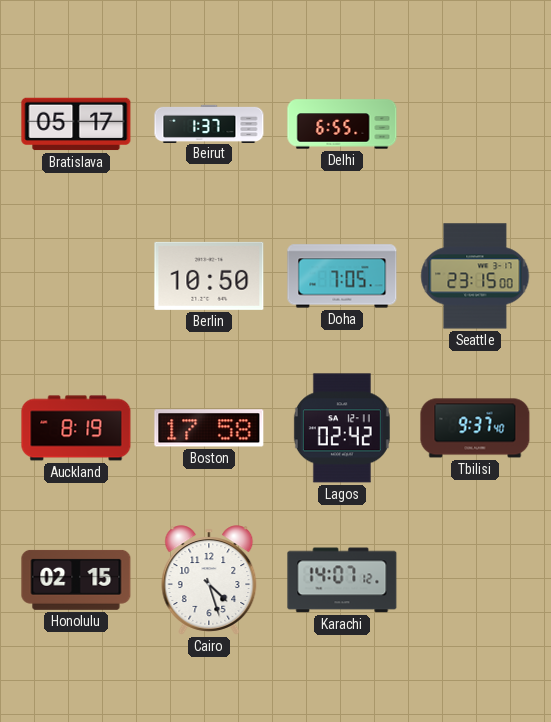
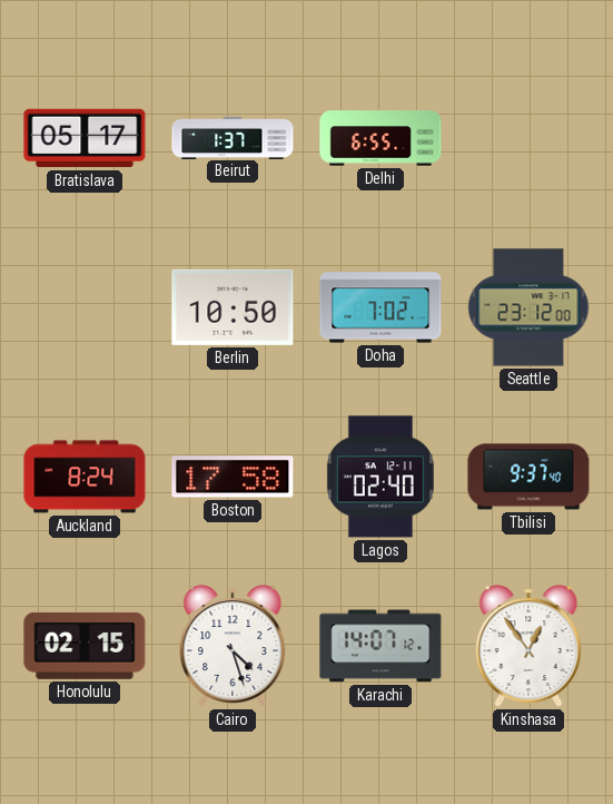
Doha: 7:05 -> 7:02 (380, 307)
Seattle: 23:15 -> 23:12 (528, 307)
Auckland: 8:19 -> 8:24 (85, 477)
Lagos: 02:42 -> 02:40 (380, 477)
Kinshasa: none -> 12:54 (528, 646)
